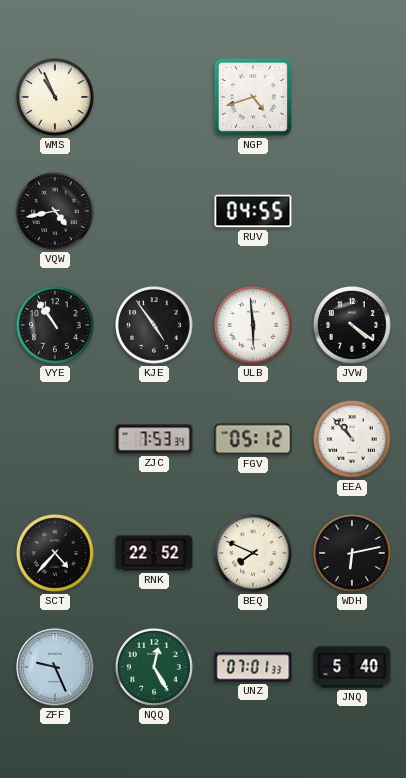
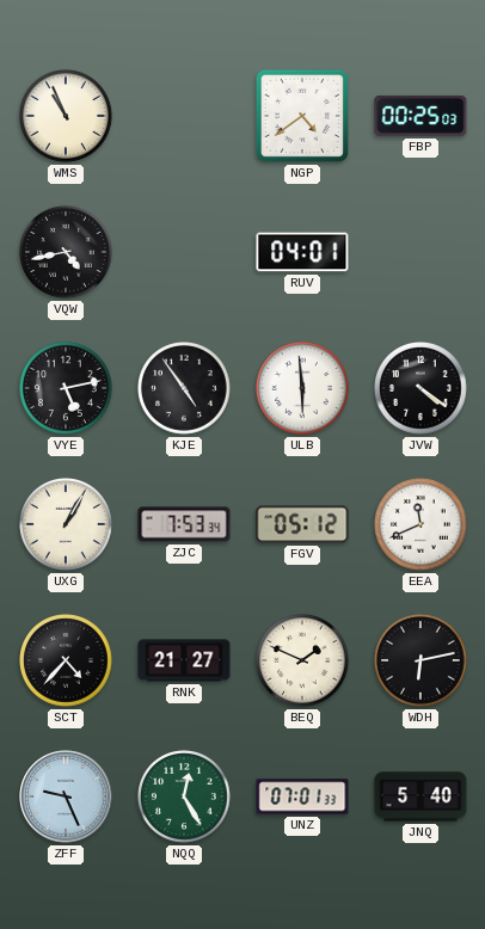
NGP: 4:42 -> 4:39 (302, 116)
FBP: none -> 00:25 (420, 116)
RUV: 04:55 -> 04:01 (302, 252)
VYE: 10:54 -> 5:13 (67, 389)
UXG: none -> 1:05 (67, 525)
EEA: 10:53 -> 11:41 (422, 525)
RNK: 22:52 -> 21:27 (184, 660)
BEQ: 7:49 -> 1:49 (303, 662)
